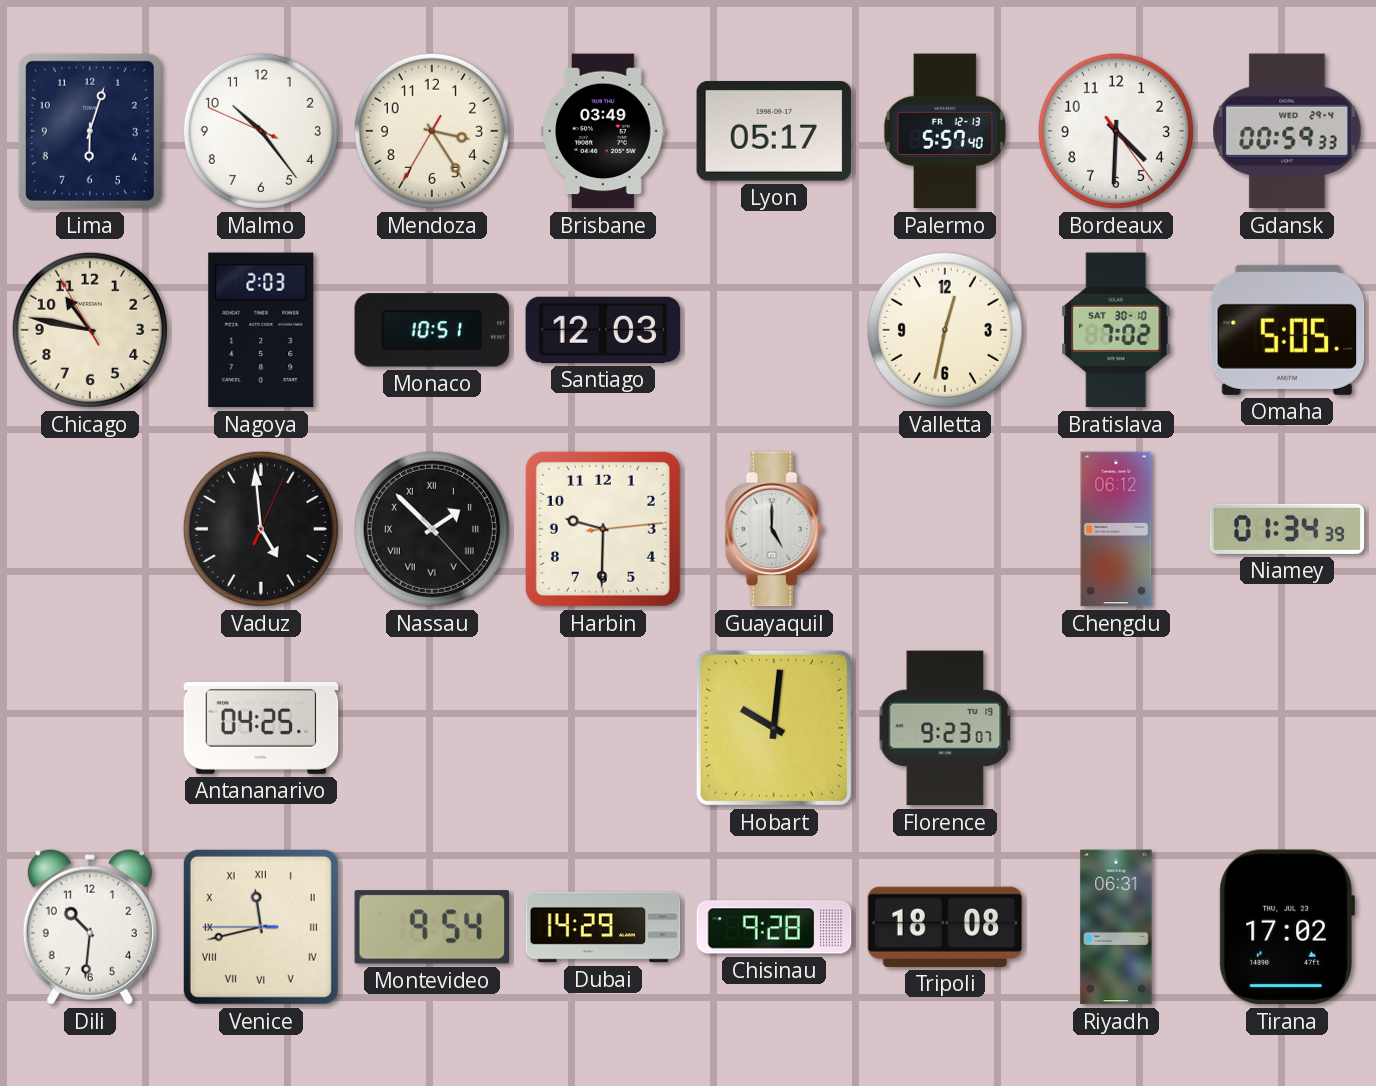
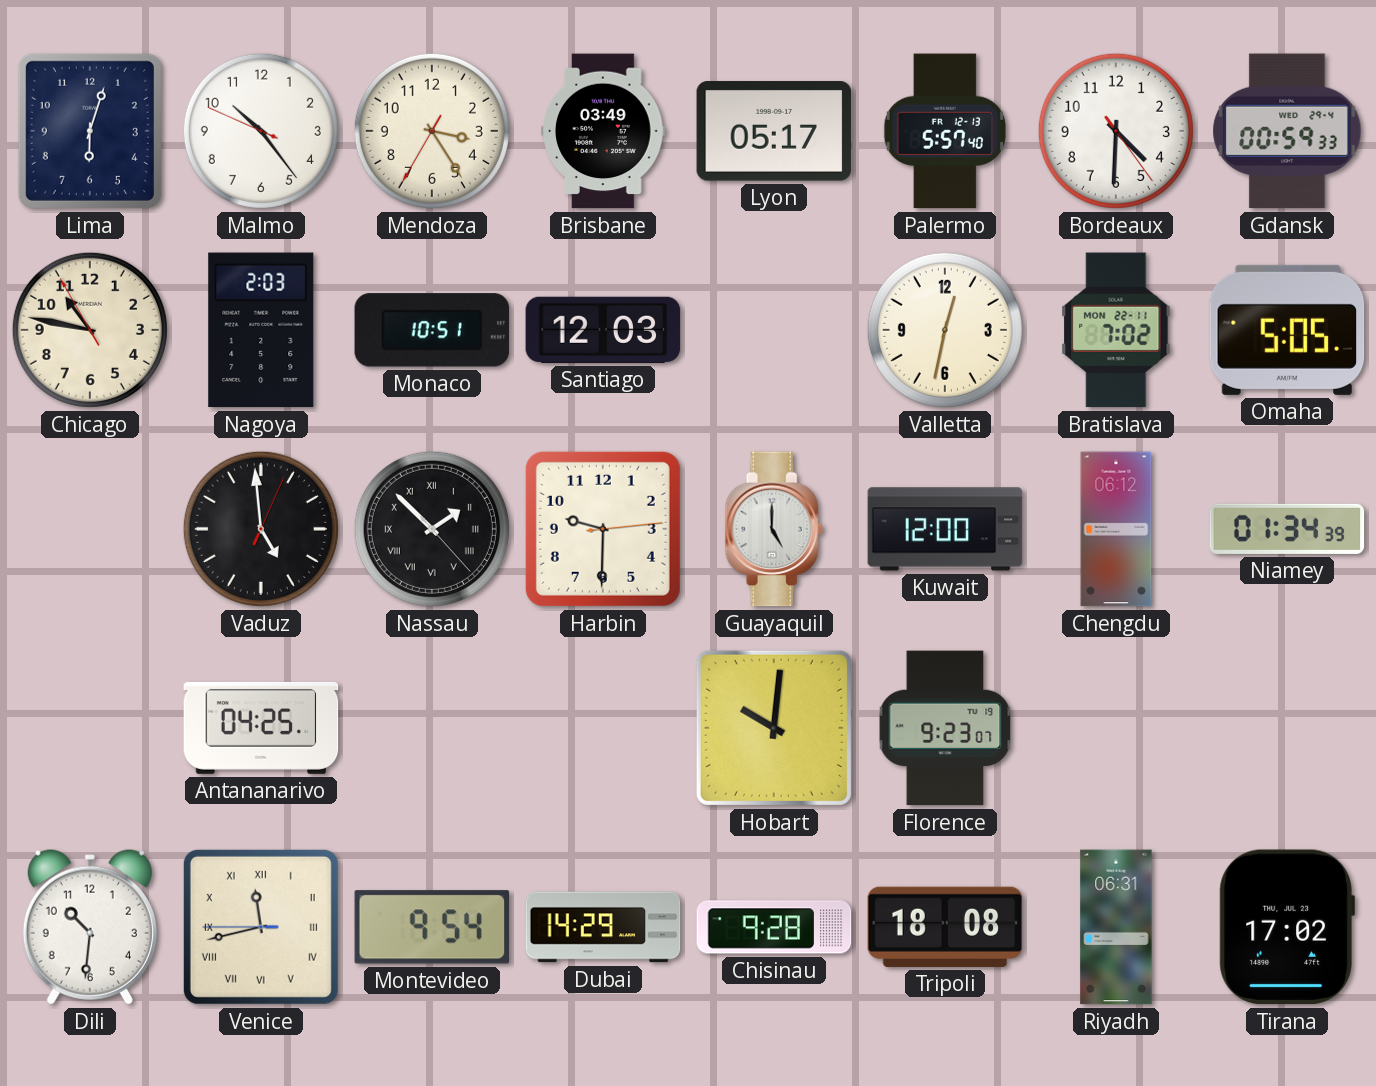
Bratislava date: SAT 30-10 -> MON 22-11 (1116, 330)
Kuwait: none -> 12:00 (945, 529)
